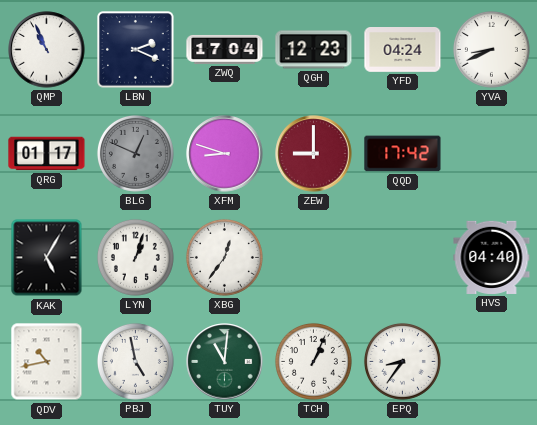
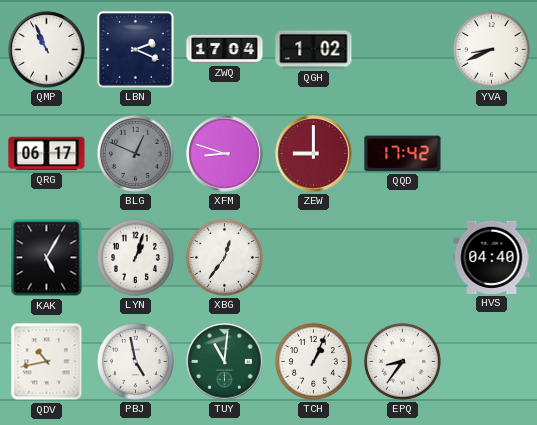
QGH: 12:23 -> 1:02 (314, 50)
YFD: 04:24 -> none (403, 50)
QRG: 01:17 -> 06:17 (47, 154)
